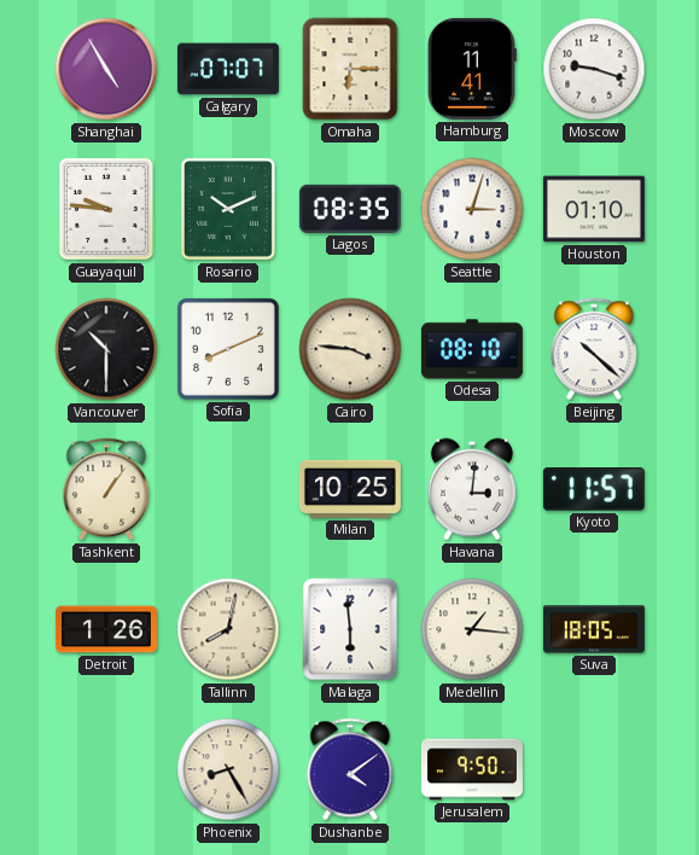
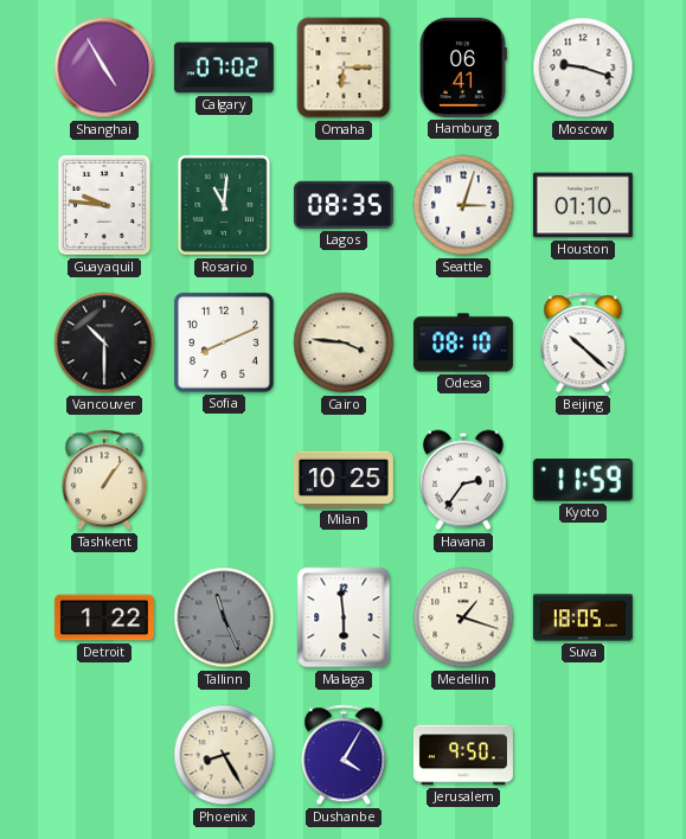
Calgary: 07:07 -> 07:02 (224, 68)
Hamburg: 11:41 -> 06:41 (463, 68)
Rosario: 10:11 -> 11:01 (224, 205)
Havana: 3:01 -> 2:36 (463, 480)
Kyoto: 11:57 -> 11:59 (583, 481)
Detroit: 1:26 -> 1:22 (104, 617)
Tallinn: 8:02 -> 11:26 (224, 617)
Tallinn dial: cream -> grey (224, 617)
Medellin: 1:16 -> 1:18 (463, 617)
Dushanbe: 4:09 -> 4:05 (344, 755)
